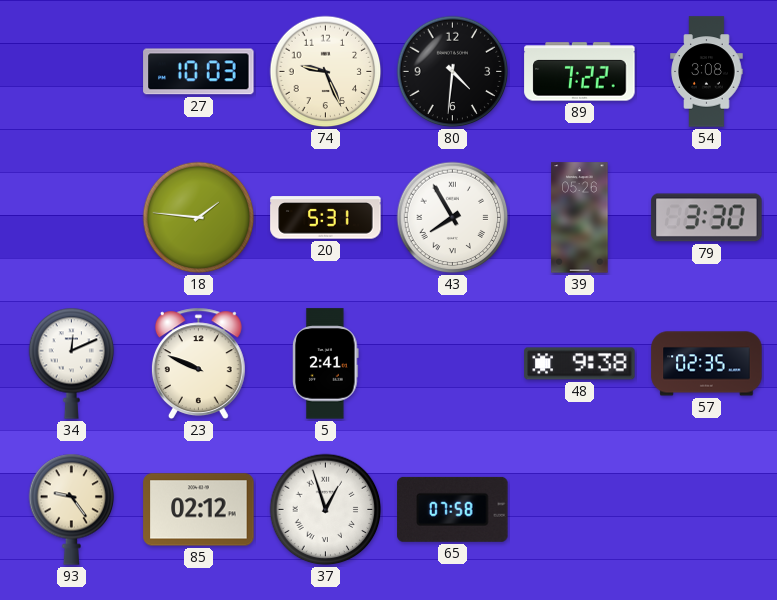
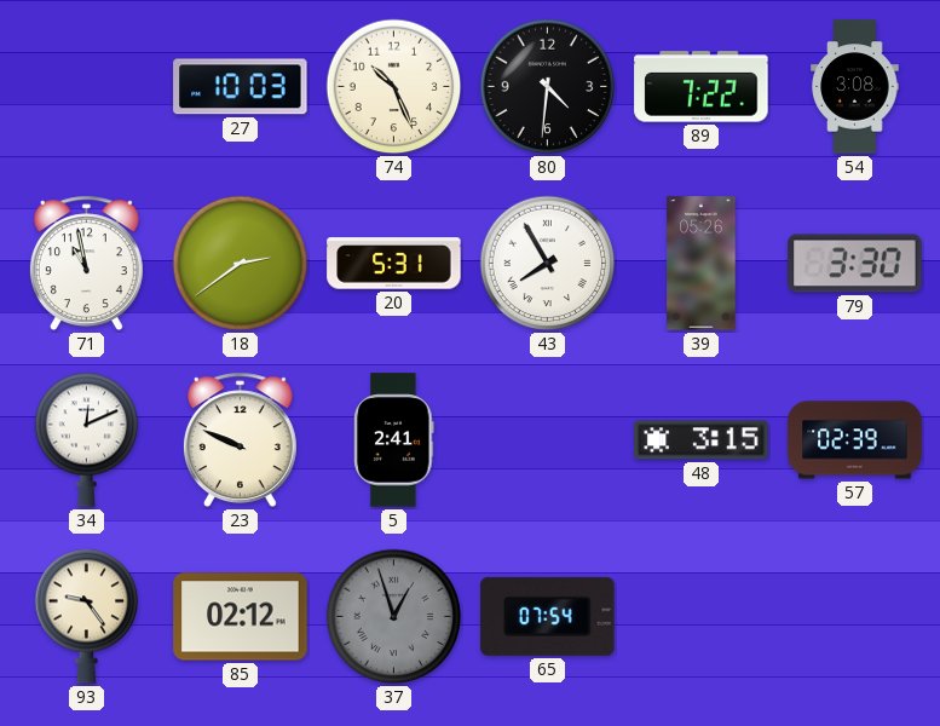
74: 9:26 -> 10:26 (394, 87)
71: none -> 10:58 (86, 264)
18: 1:46 -> 2:39 (241, 264)
48: 9:38 -> 3:15 (702, 440)
57: 02:35 -> 02:39 (855, 440)
37 dial: white -> grey (394, 617)
65: 07:58 -> 07:54 (548, 616)
